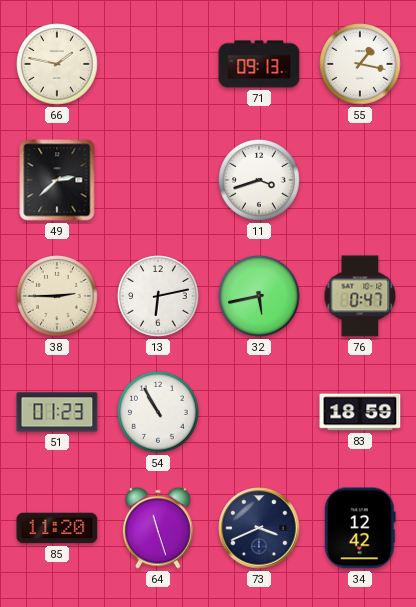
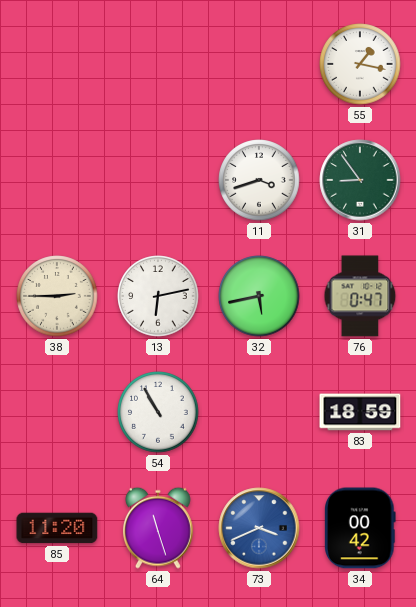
66: 1:47 -> none (57, 64)
71: 09:13 -> none (259, 64)
49: 2:38 -> none (57, 180)
31: none -> 8:54 (360, 180)
51: 01:23 -> none (57, 412)
73 dial: navy -> blue (259, 528)
34: 12:42 -> 00:42 (361, 528)
